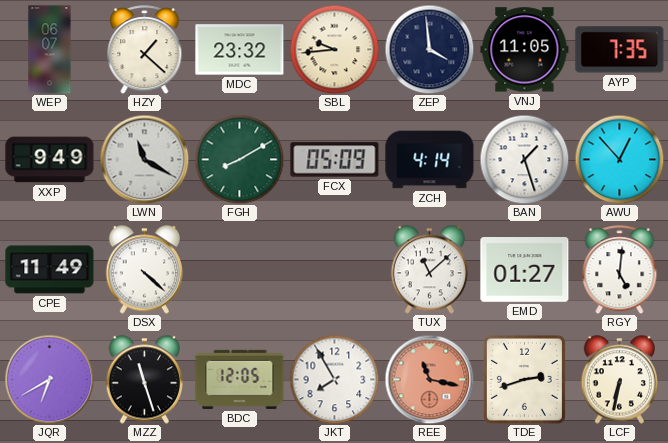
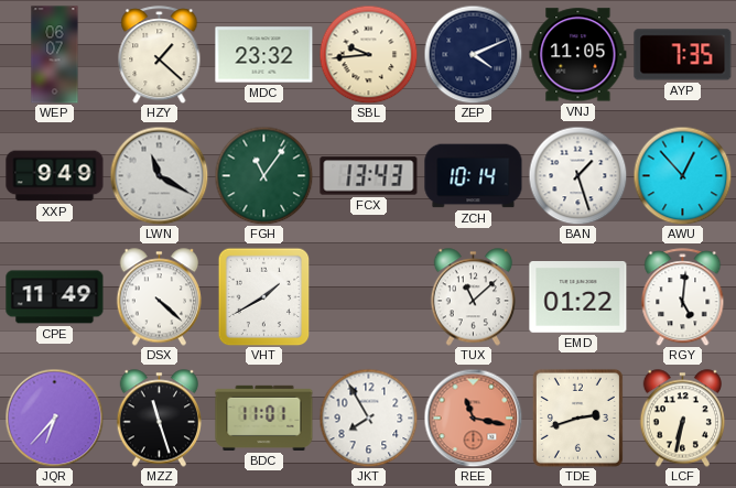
ZEP: 3:59 -> 4:11 (473, 54)
FGH: 8:10 -> 11:06 (263, 175)
FCX: 05:09 -> 13:43 (369, 176)
ZCH: 4:14 -> 10:14 (474, 176)
VHT: none -> 1:40 (264, 296)
EMD: 01:27 -> 01:22 (578, 297)
JQR: 6:40 -> 6:37 (54, 417)
BDC: 12:05 -> 11:01 (264, 417)
